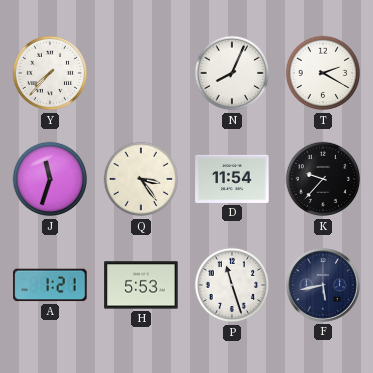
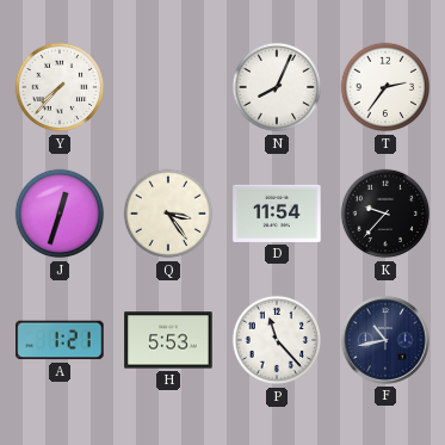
T: 2:20 -> 2:36 (385, 87)
J: 11:33 -> 12:33 (60, 214)
P: 11:27 -> 11:23 (277, 340)
F: 5:43 -> 10:43 (385, 340)
